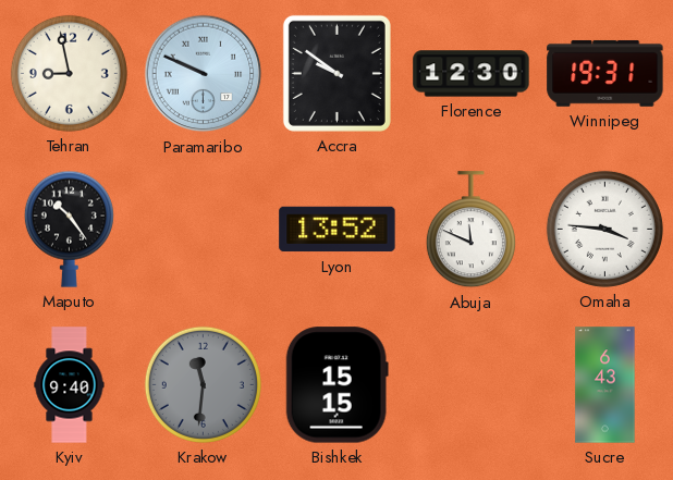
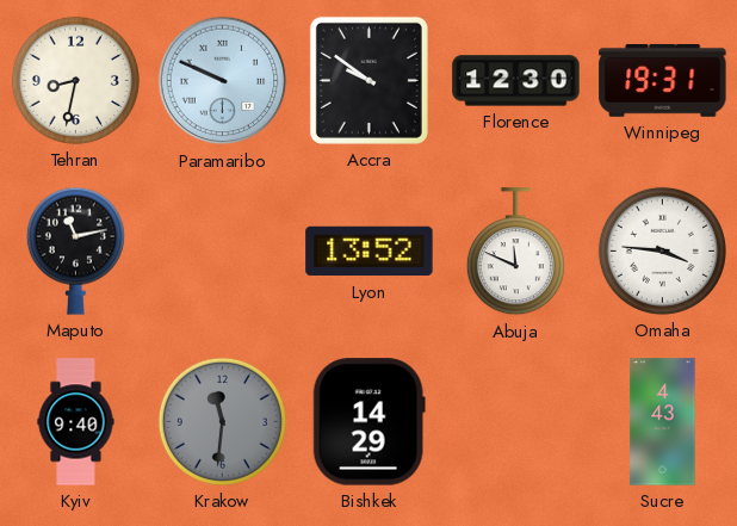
Tehran: 8:58 -> 8:32 (75, 80)
Maputo: 10:24 -> 11:13 (75, 250)
Bishkek: 15:15 -> 14:29 (368, 422)
Sucre: 6:43 -> 4:43 (663, 422)
